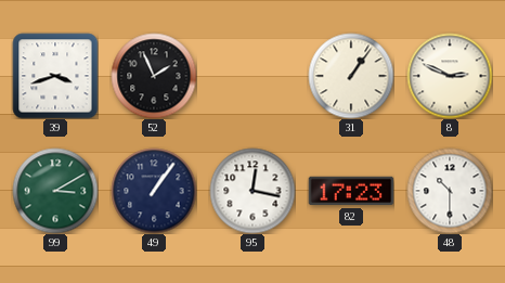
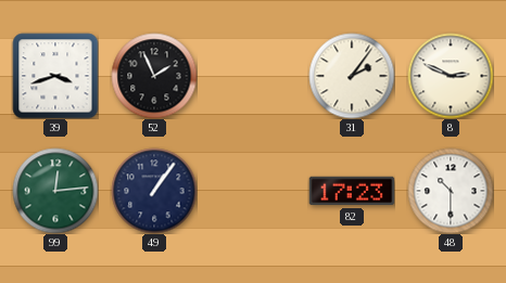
31: 1:06 -> 2:06 (352, 76)
99: 3:10 -> 12:14 (55, 191)
95: 12:17 -> none (252, 191)
